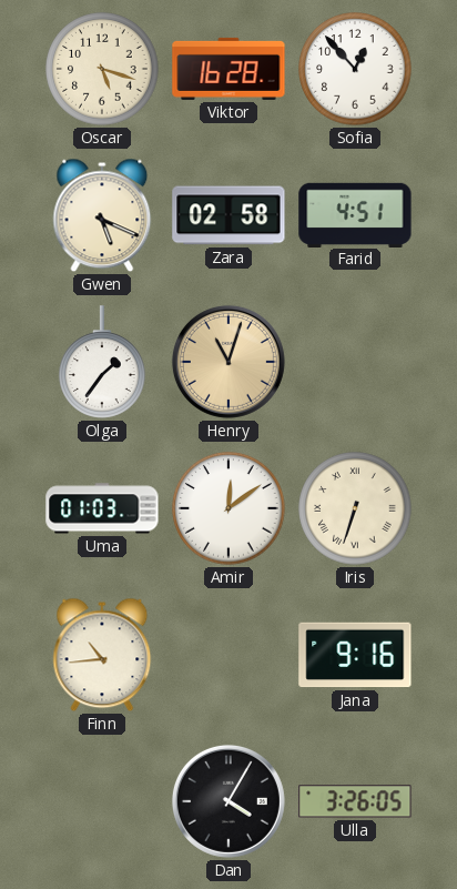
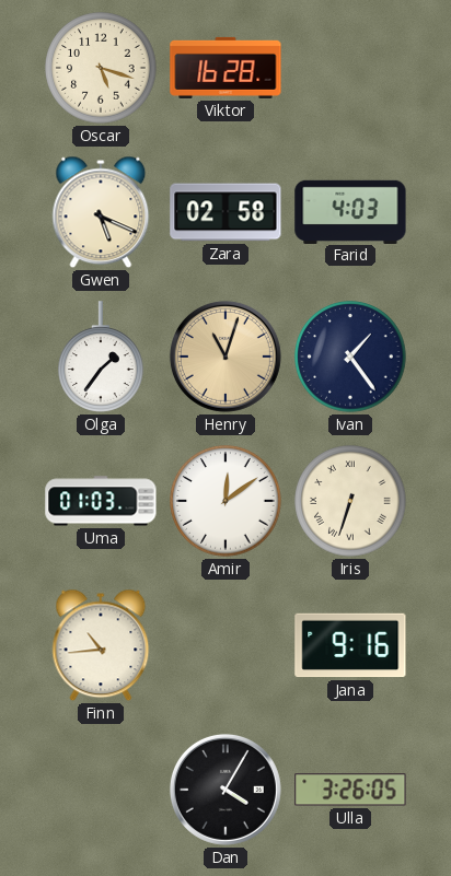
Sofia: 12:53 -> none (355, 69)
Farid: 4:51 -> 4:03 (350, 211)
Ivan: none -> 1:24 (350, 357)
